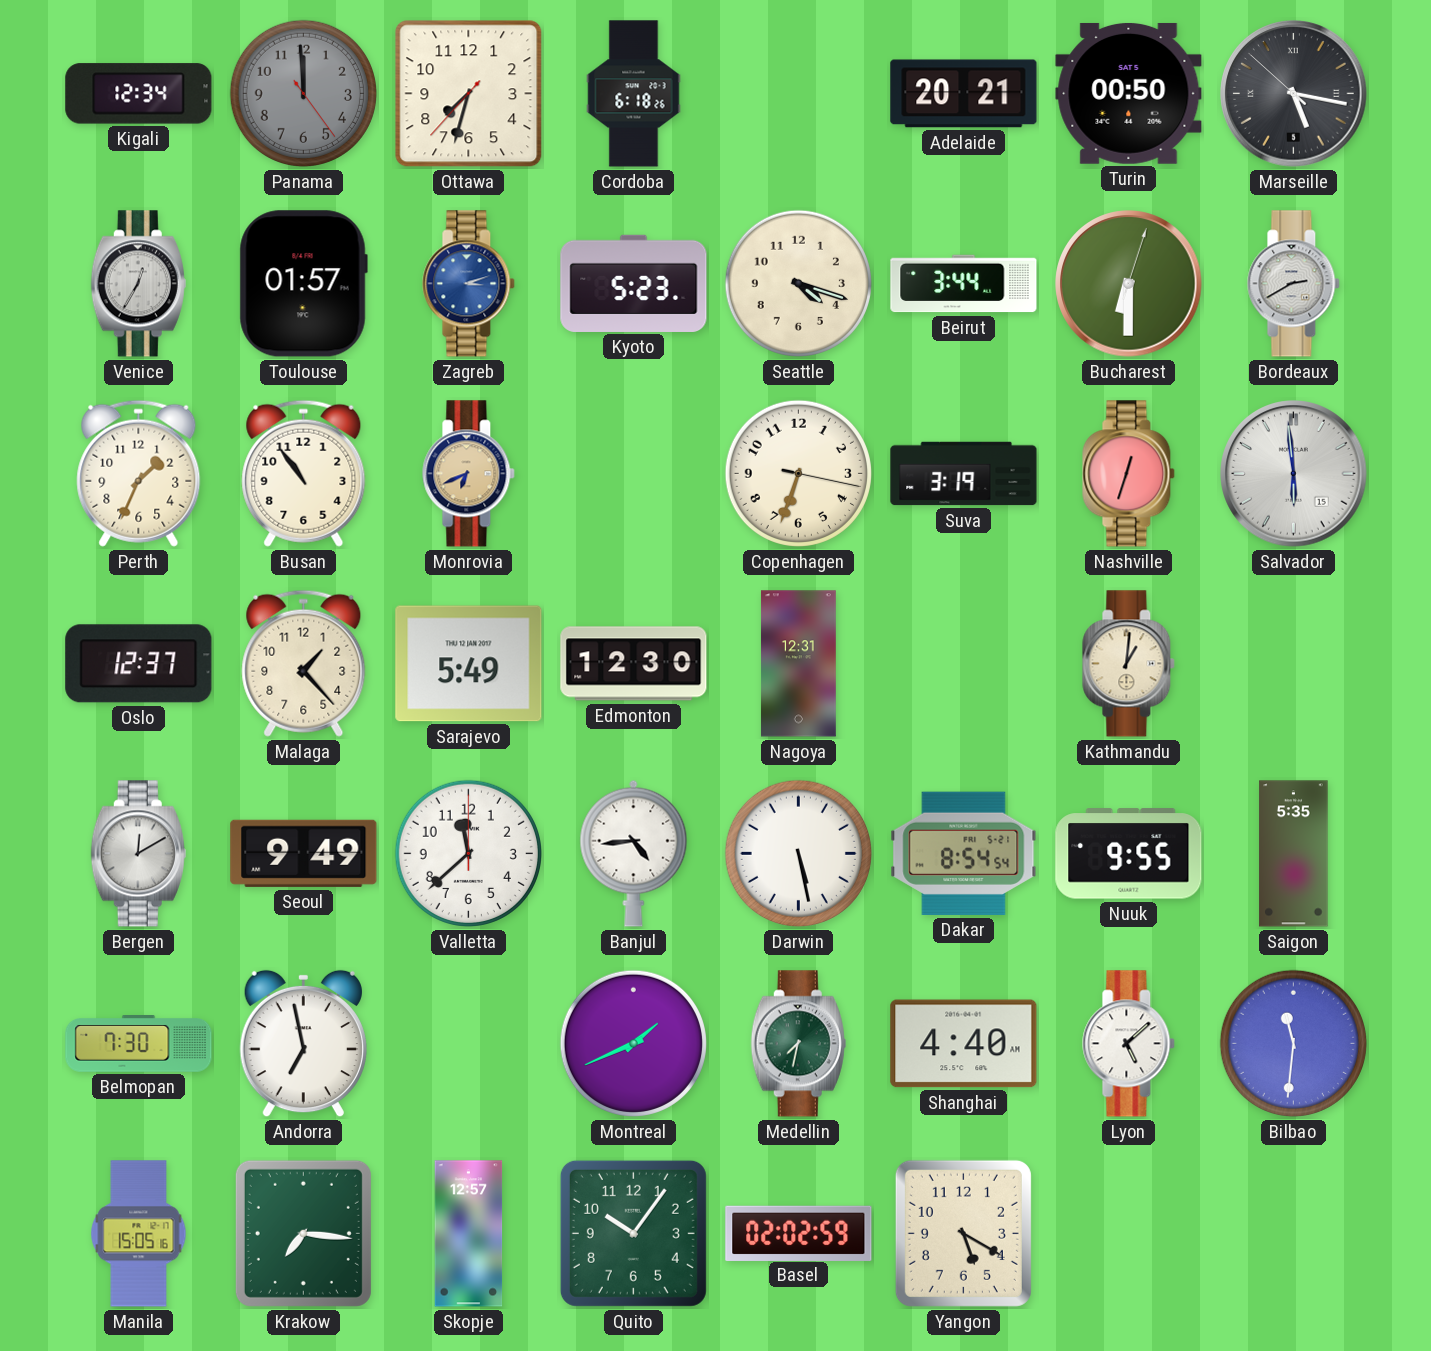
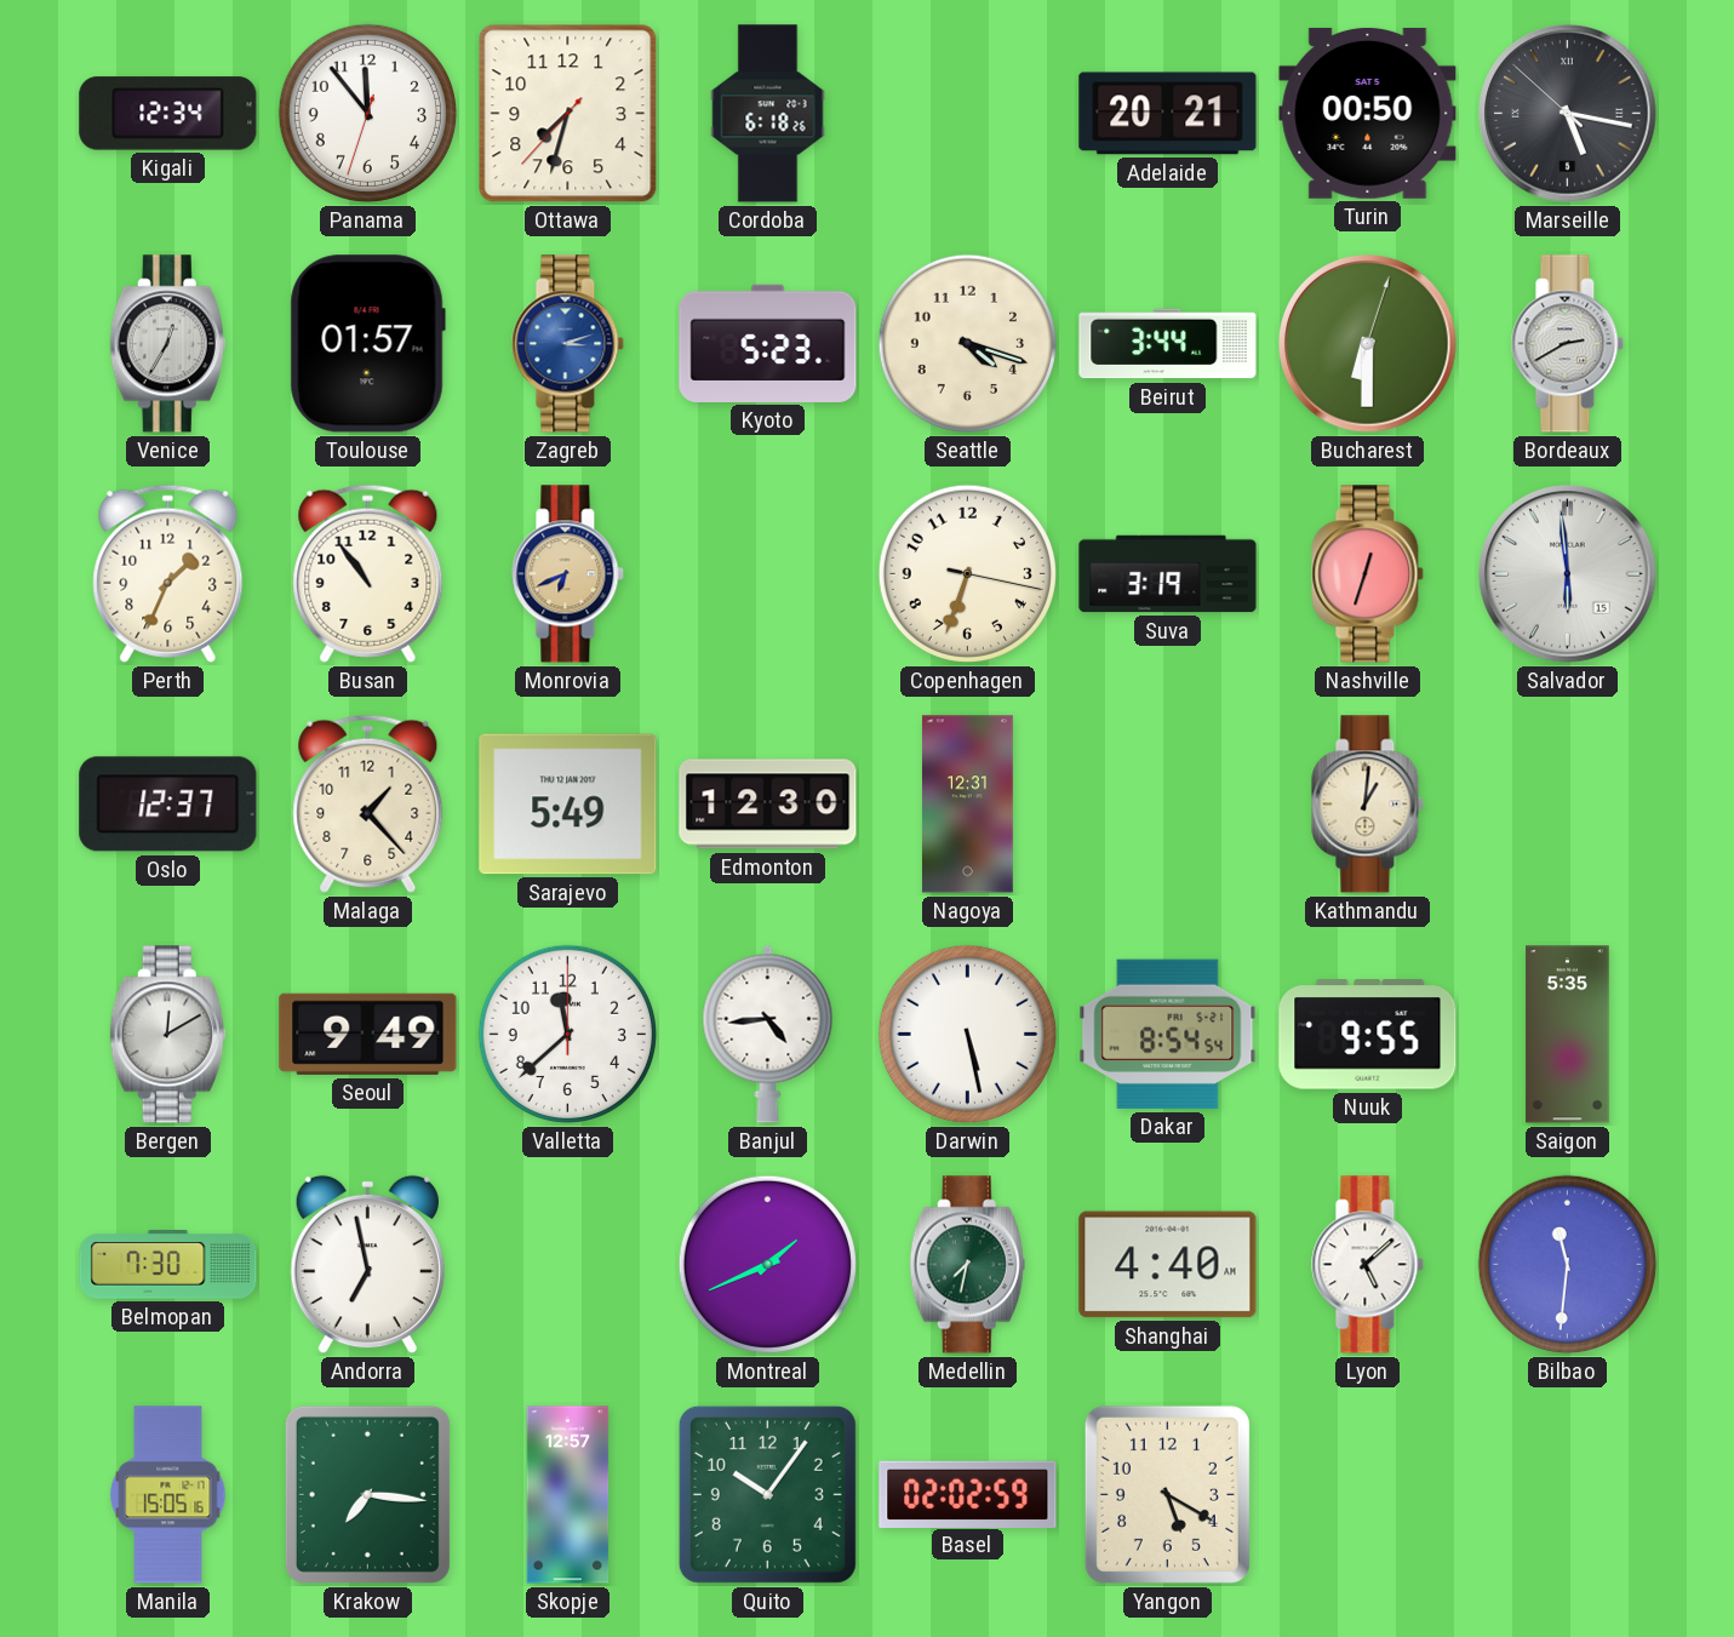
Panama: 11:59 -> 11:53 (367, 113)
Panama dial: grey -> white (367, 113)
